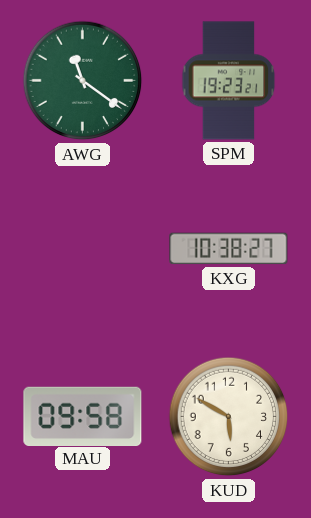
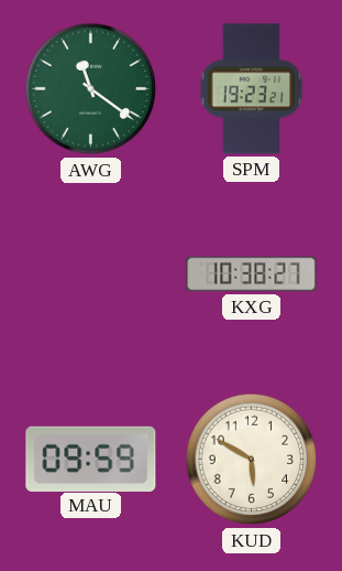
MAU: 09:58 -> 09:59 (91, 459)
